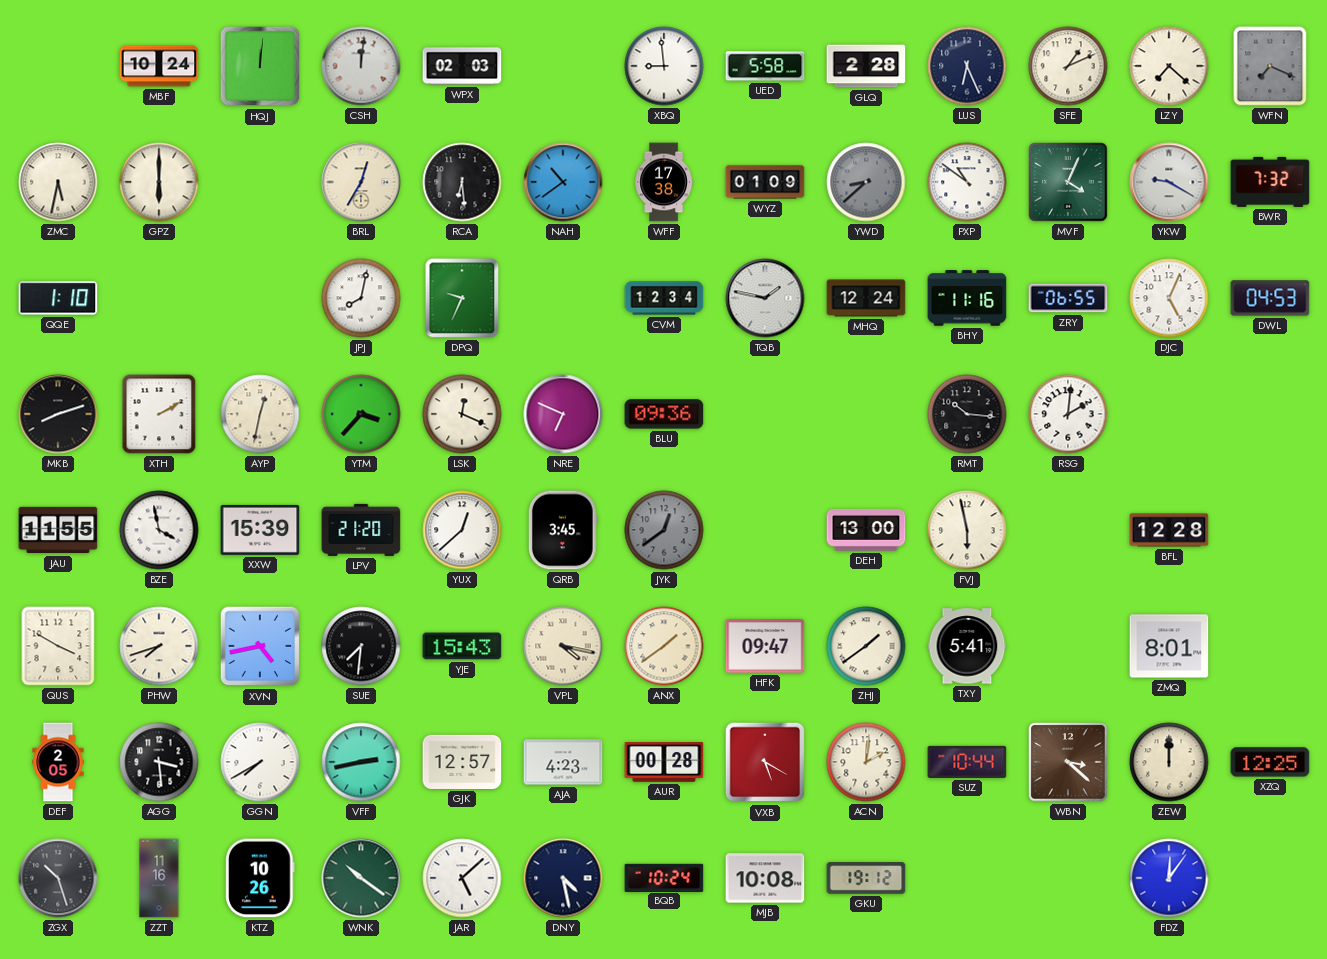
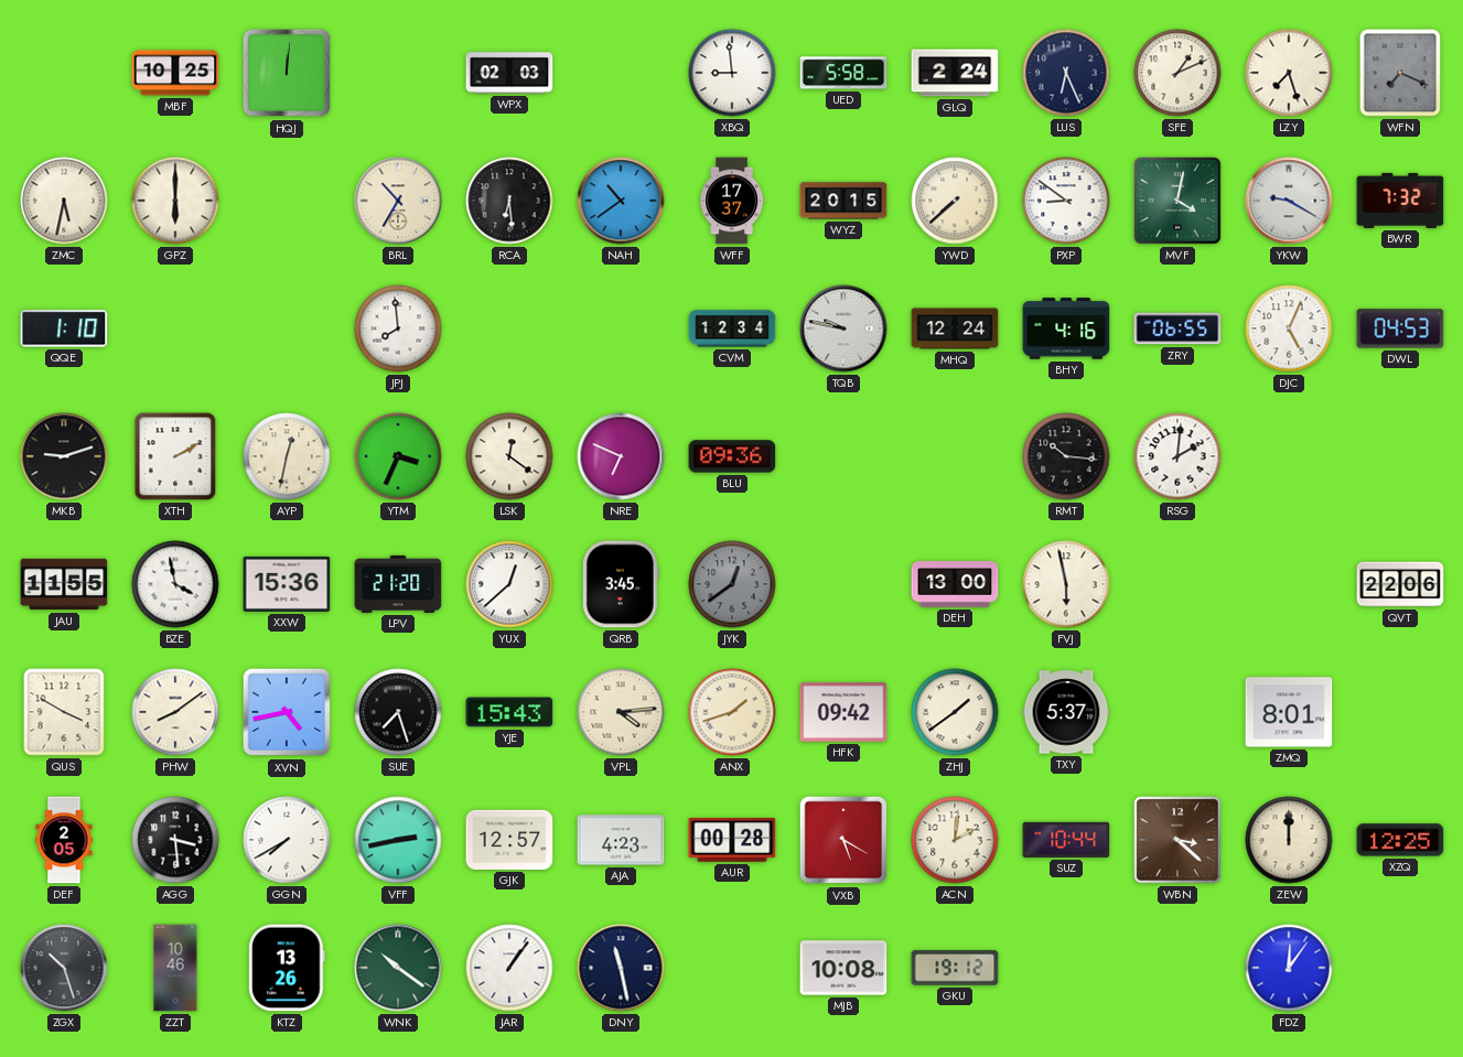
MBF: 10:24 -> 10:25 (175, 73)
CSH: 12:01 -> none (361, 66)
GLQ: 2:28 -> 2:24 (955, 73)
LZY: 7:22 -> 7:27 (1289, 73)
BRL: 12:35 -> 10:35 (398, 201)
WFF: 17:38 -> 17:37 (732, 201)
WYZ: 01:09 -> 20:15 (843, 201)
YWD: 8:38 -> 7:38 (955, 201)
YWD dial: grey -> cream (955, 201)
PXP: 10:51 -> 8:51 (1066, 201)
MVF: 4:04 -> 4:02 (1177, 201)
JPJ: 8:02 -> 7:59 (398, 328)
DPQ: 9:34 -> none (462, 298)
TQB: 1:47 -> 9:47 (843, 328)
BHY: 11:16 -> 4:16 (1066, 328)
MKB: 8:12 -> 9:12 (64, 456)
YTM: 3:37 -> 3:34 (398, 456)
LSK: 12:19 -> 12:21 (509, 456)
XXW: 15:39 -> 15:36 (287, 584)
BFL: 12:28 -> none (1169, 530)
QVT: none -> 22:06 (1400, 584)
PHW: 7:42 -> 8:09 (175, 712)
SUE: 7:31 -> 7:27 (398, 712)
VPL: 4:17 -> 4:14 (621, 712)
ANX: 1:39 -> 1:42 (732, 712)
HFK: 09:47 -> 09:42 (843, 712)
TXY: 5:41 -> 5:37 (1066, 712)
ZZT: 11:16 -> 10:46 (175, 968)
KTZ: 10:26 -> 13:26 (287, 968)
JAR: 5:08 -> 1:06 (509, 968)
DNY: 4:28 -> 11:28 (621, 968)
BQB: 10:24 -> none (664, 877)
